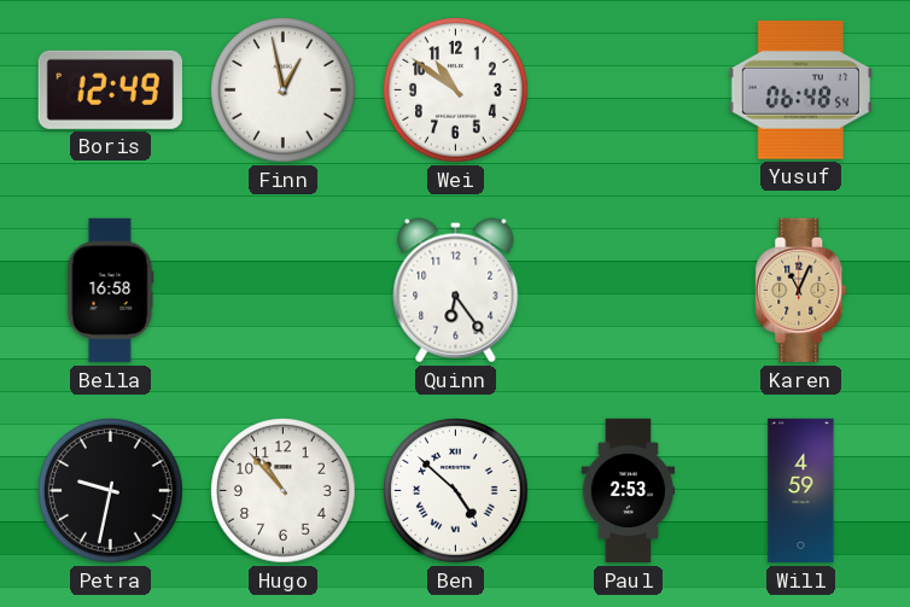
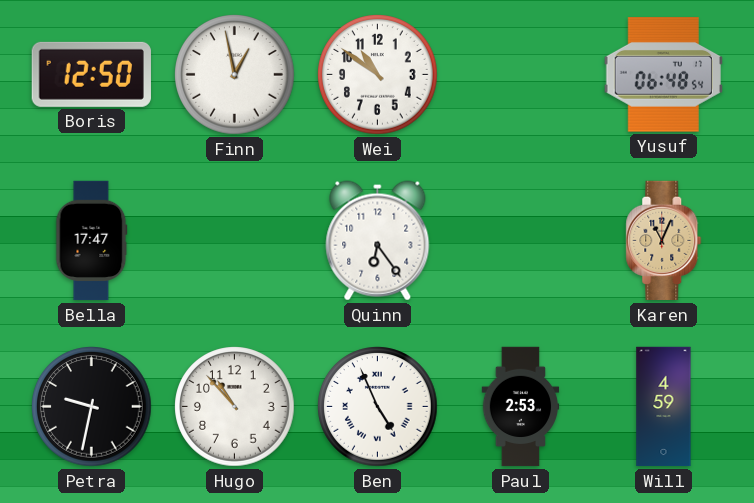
Boris: 12:49 -> 12:50 (91, 74)
Bella: 16:58 -> 17:47 (92, 241)
Ben: 4:52 -> 4:56 (378, 407)
